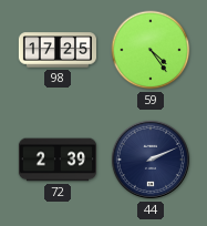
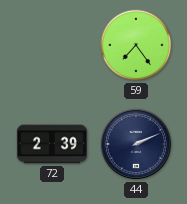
98: 17:25 -> none (58, 50)
59: 4:24 -> 7:24 (136, 45)
